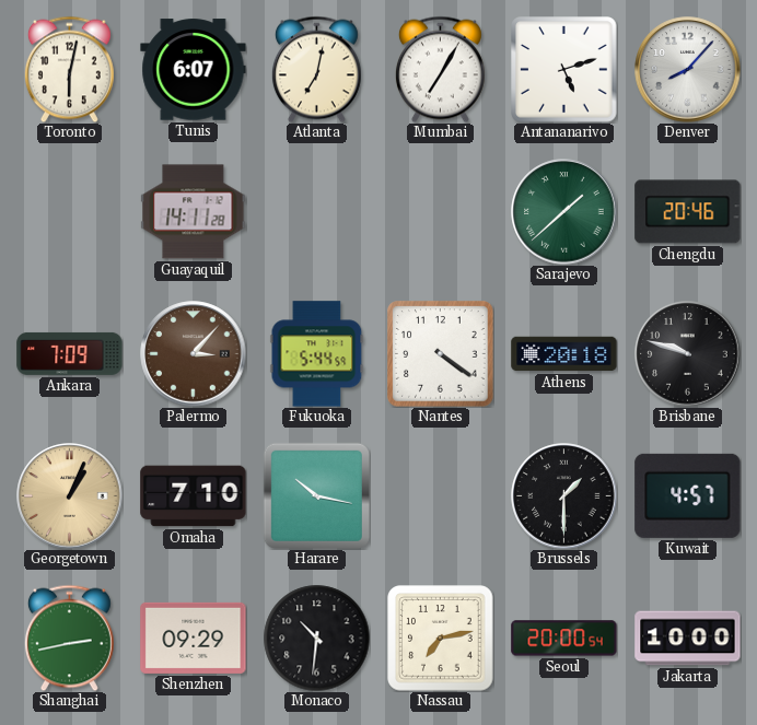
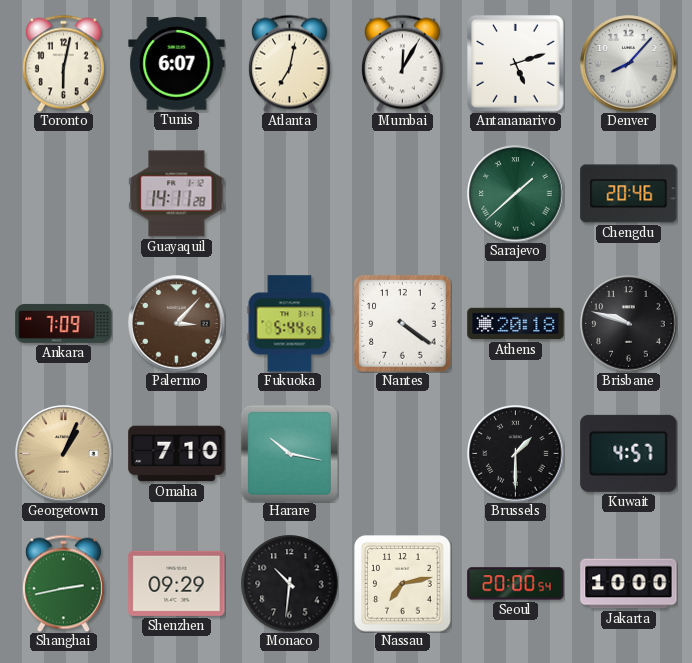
Mumbai: 7:05 -> 12:05 (402, 63)
